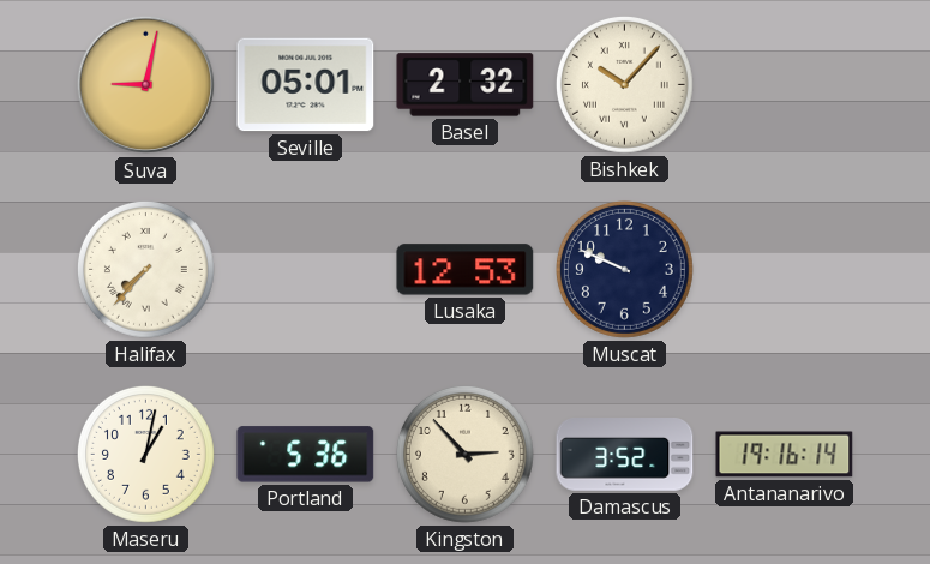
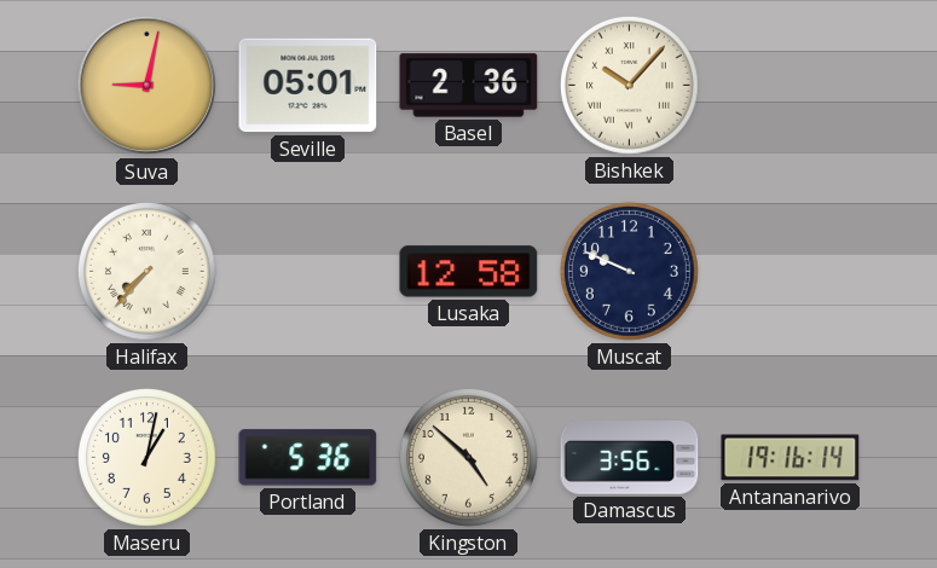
Basel: 2:32 -> 2:36 (469, 86)
Lusaka: 12:53 -> 12:58 (469, 272)
Kingston: 2:53 -> 4:52 (468, 457)
Damascus: 3:52 -> 3:56 (630, 458)
